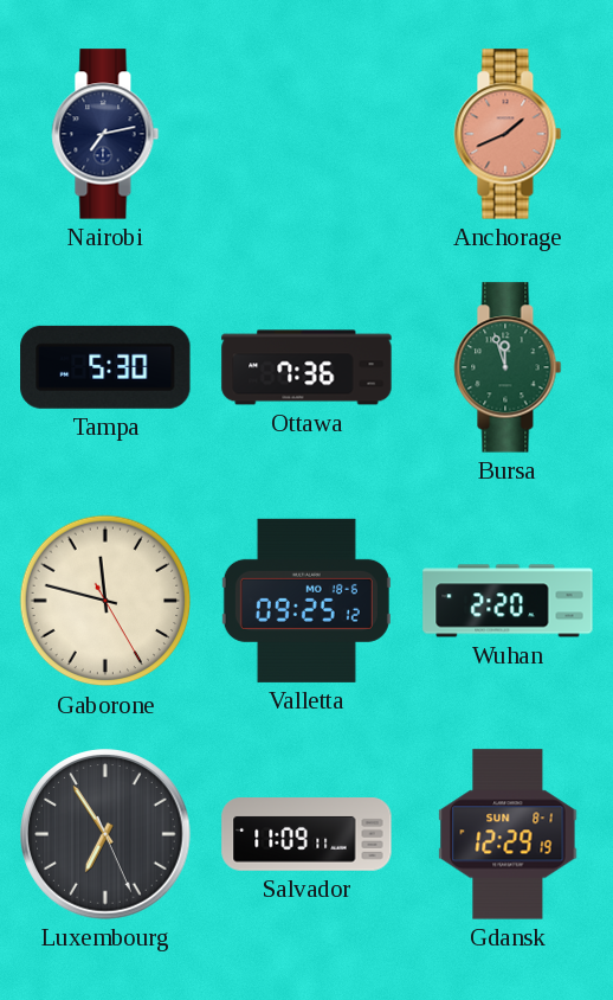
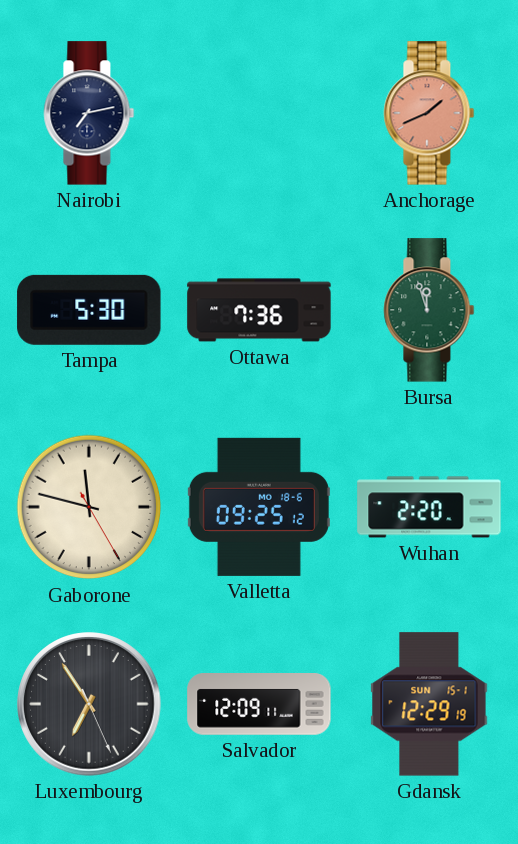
Salvador: 11:09 -> 12:09 (259, 705)
Gdansk date: SUN 8-1 -> SUN 15-1 (429, 704)
